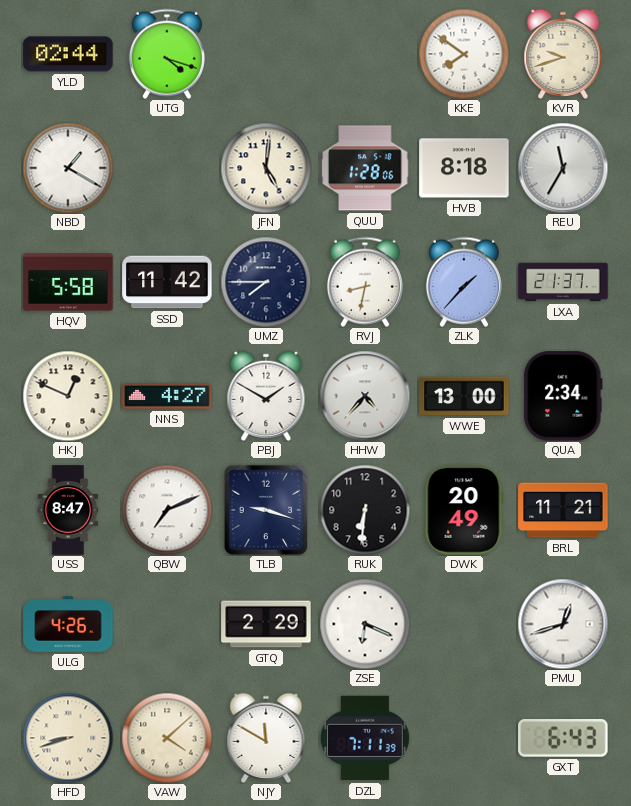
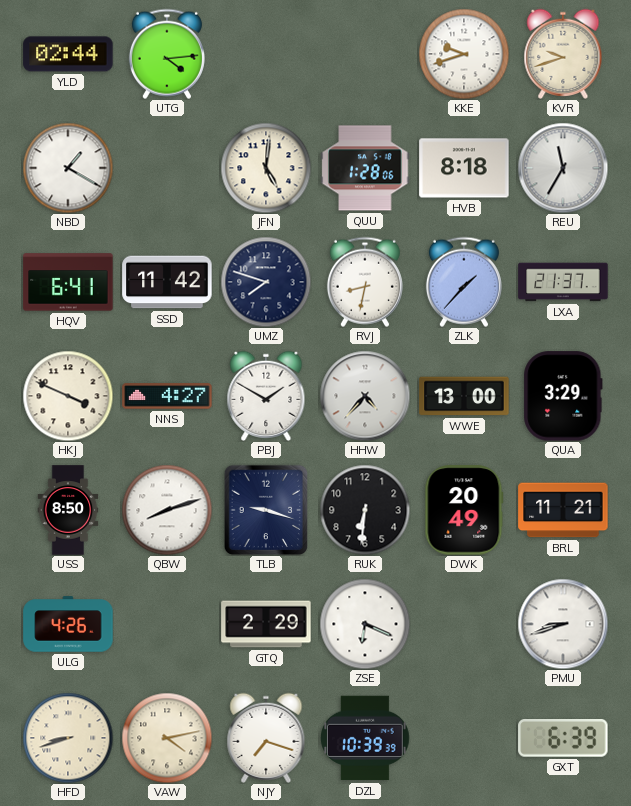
UTG: 4:18 -> 4:14 (167, 54)
KKE: 7:51 -> 9:42 (464, 54)
HQV: 5:58 -> 6:41 (68, 282)
UMZ: 7:45 -> 7:48 (266, 282)
HKJ: 12:49 -> 3:49 (68, 396)
QUA: 2:34 -> 3:29 (563, 396)
USS: 8:47 -> 8:50 (68, 510)
QBW: 7:11 -> 8:12 (167, 510)
PMU: 12:42 -> 8:42 (563, 624)
VAW: 4:08 -> 4:13 (167, 738)
NJY: 11:50 -> 7:18 (266, 738)
DZL: 7:11 -> 10:39 (366, 738)
GXT: 6:43 -> 6:39 (563, 739)
